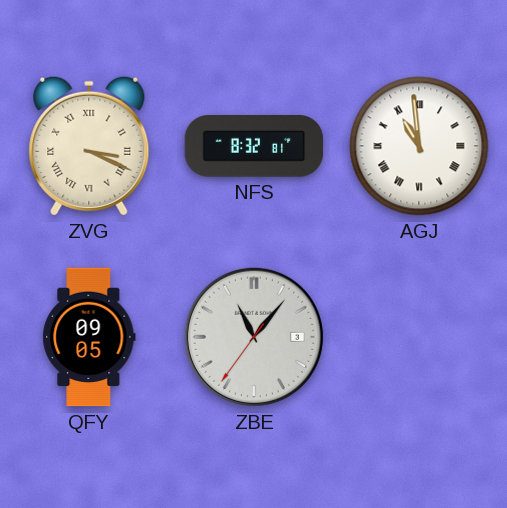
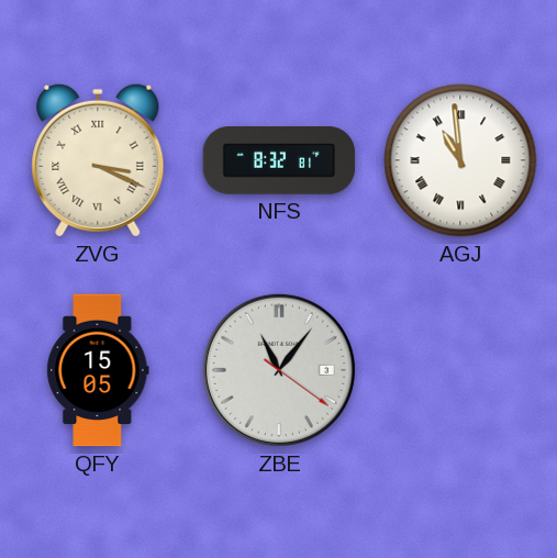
QFY: 09:05 -> 15:05 (98, 370)
ZBE: 11:06:36 -> 11:06:21 (279, 370)
